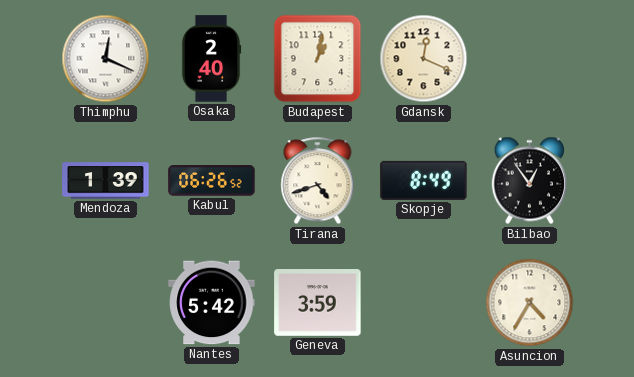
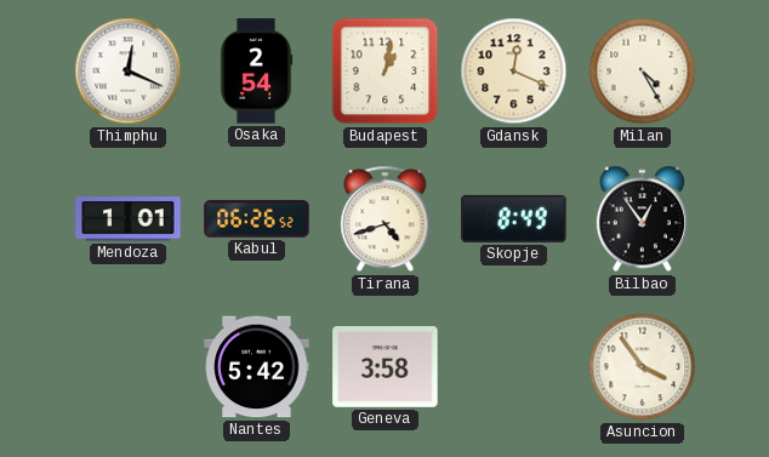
Osaka: 2:40 -> 2:54 (256, 72)
Milan: none -> 4:25 (643, 72)
Mendoza: 1:39 -> 1:01 (129, 219)
Geneva: 3:59 -> 3:58 (386, 367)
Asuncion: 4:35 -> 3:54 (643, 367)
